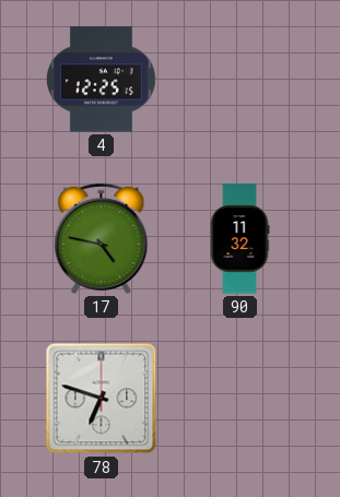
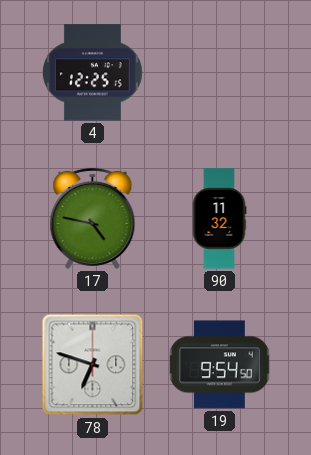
19: none -> 9:54 (220, 365)
